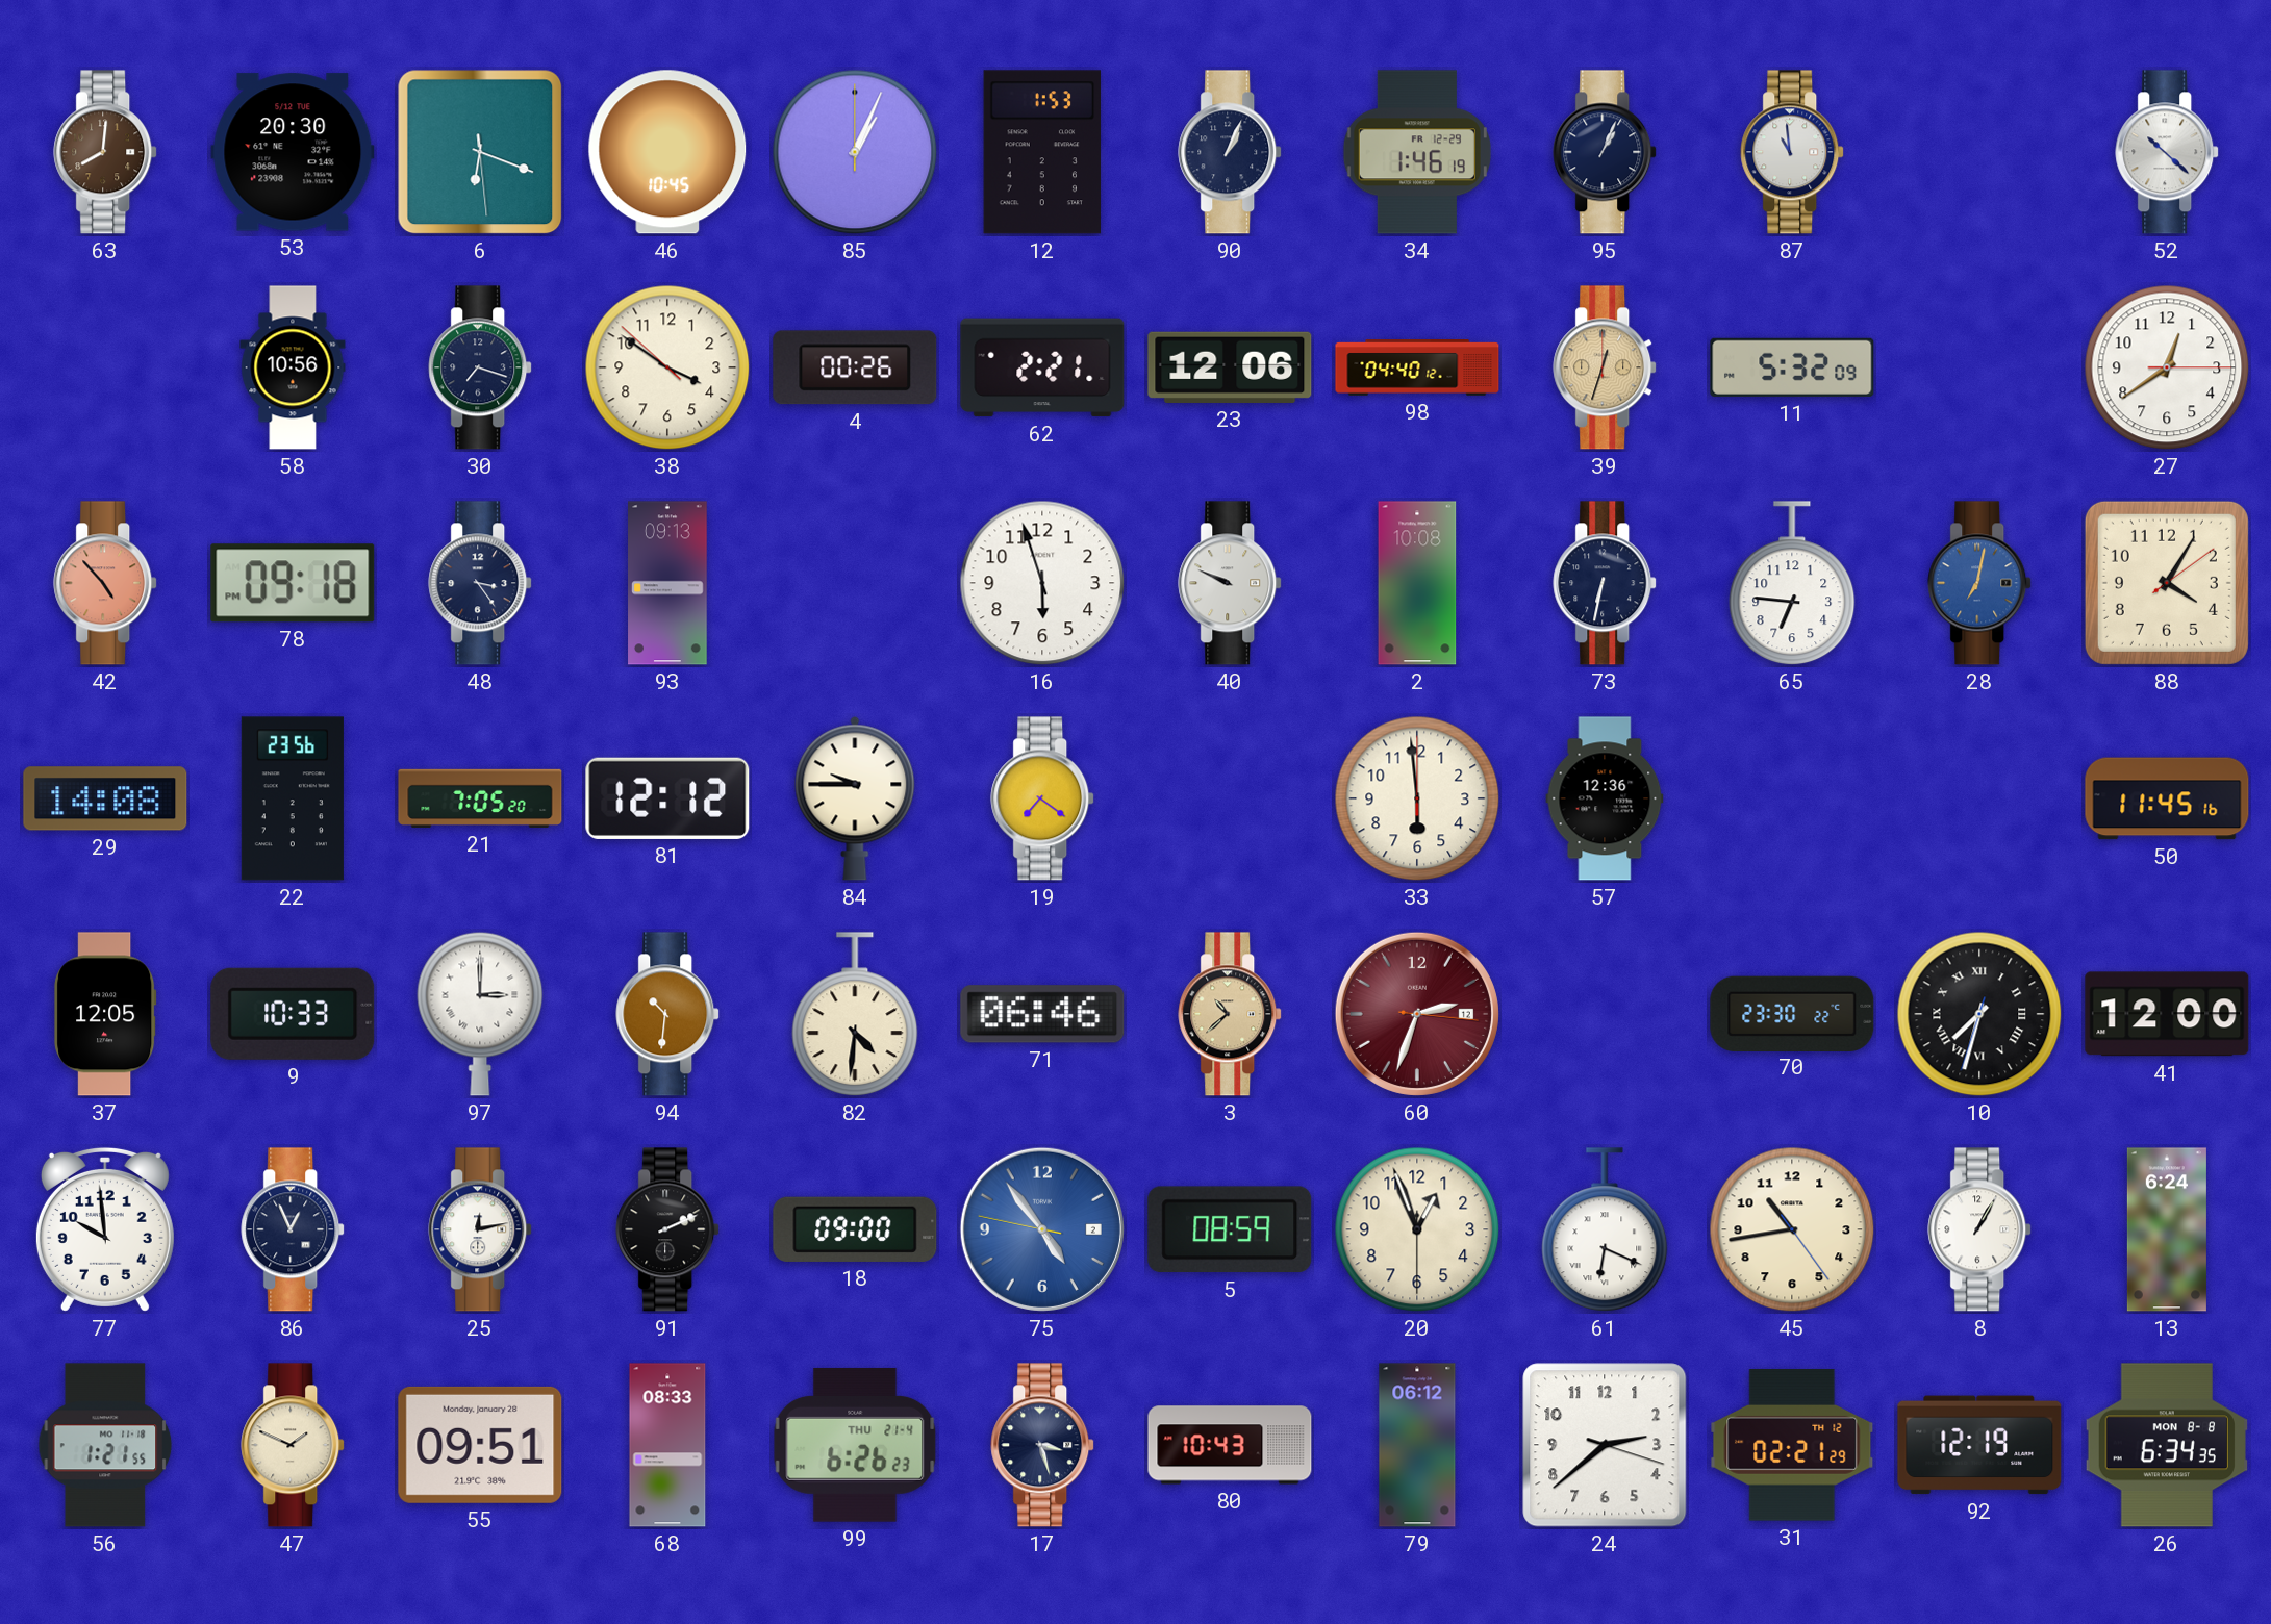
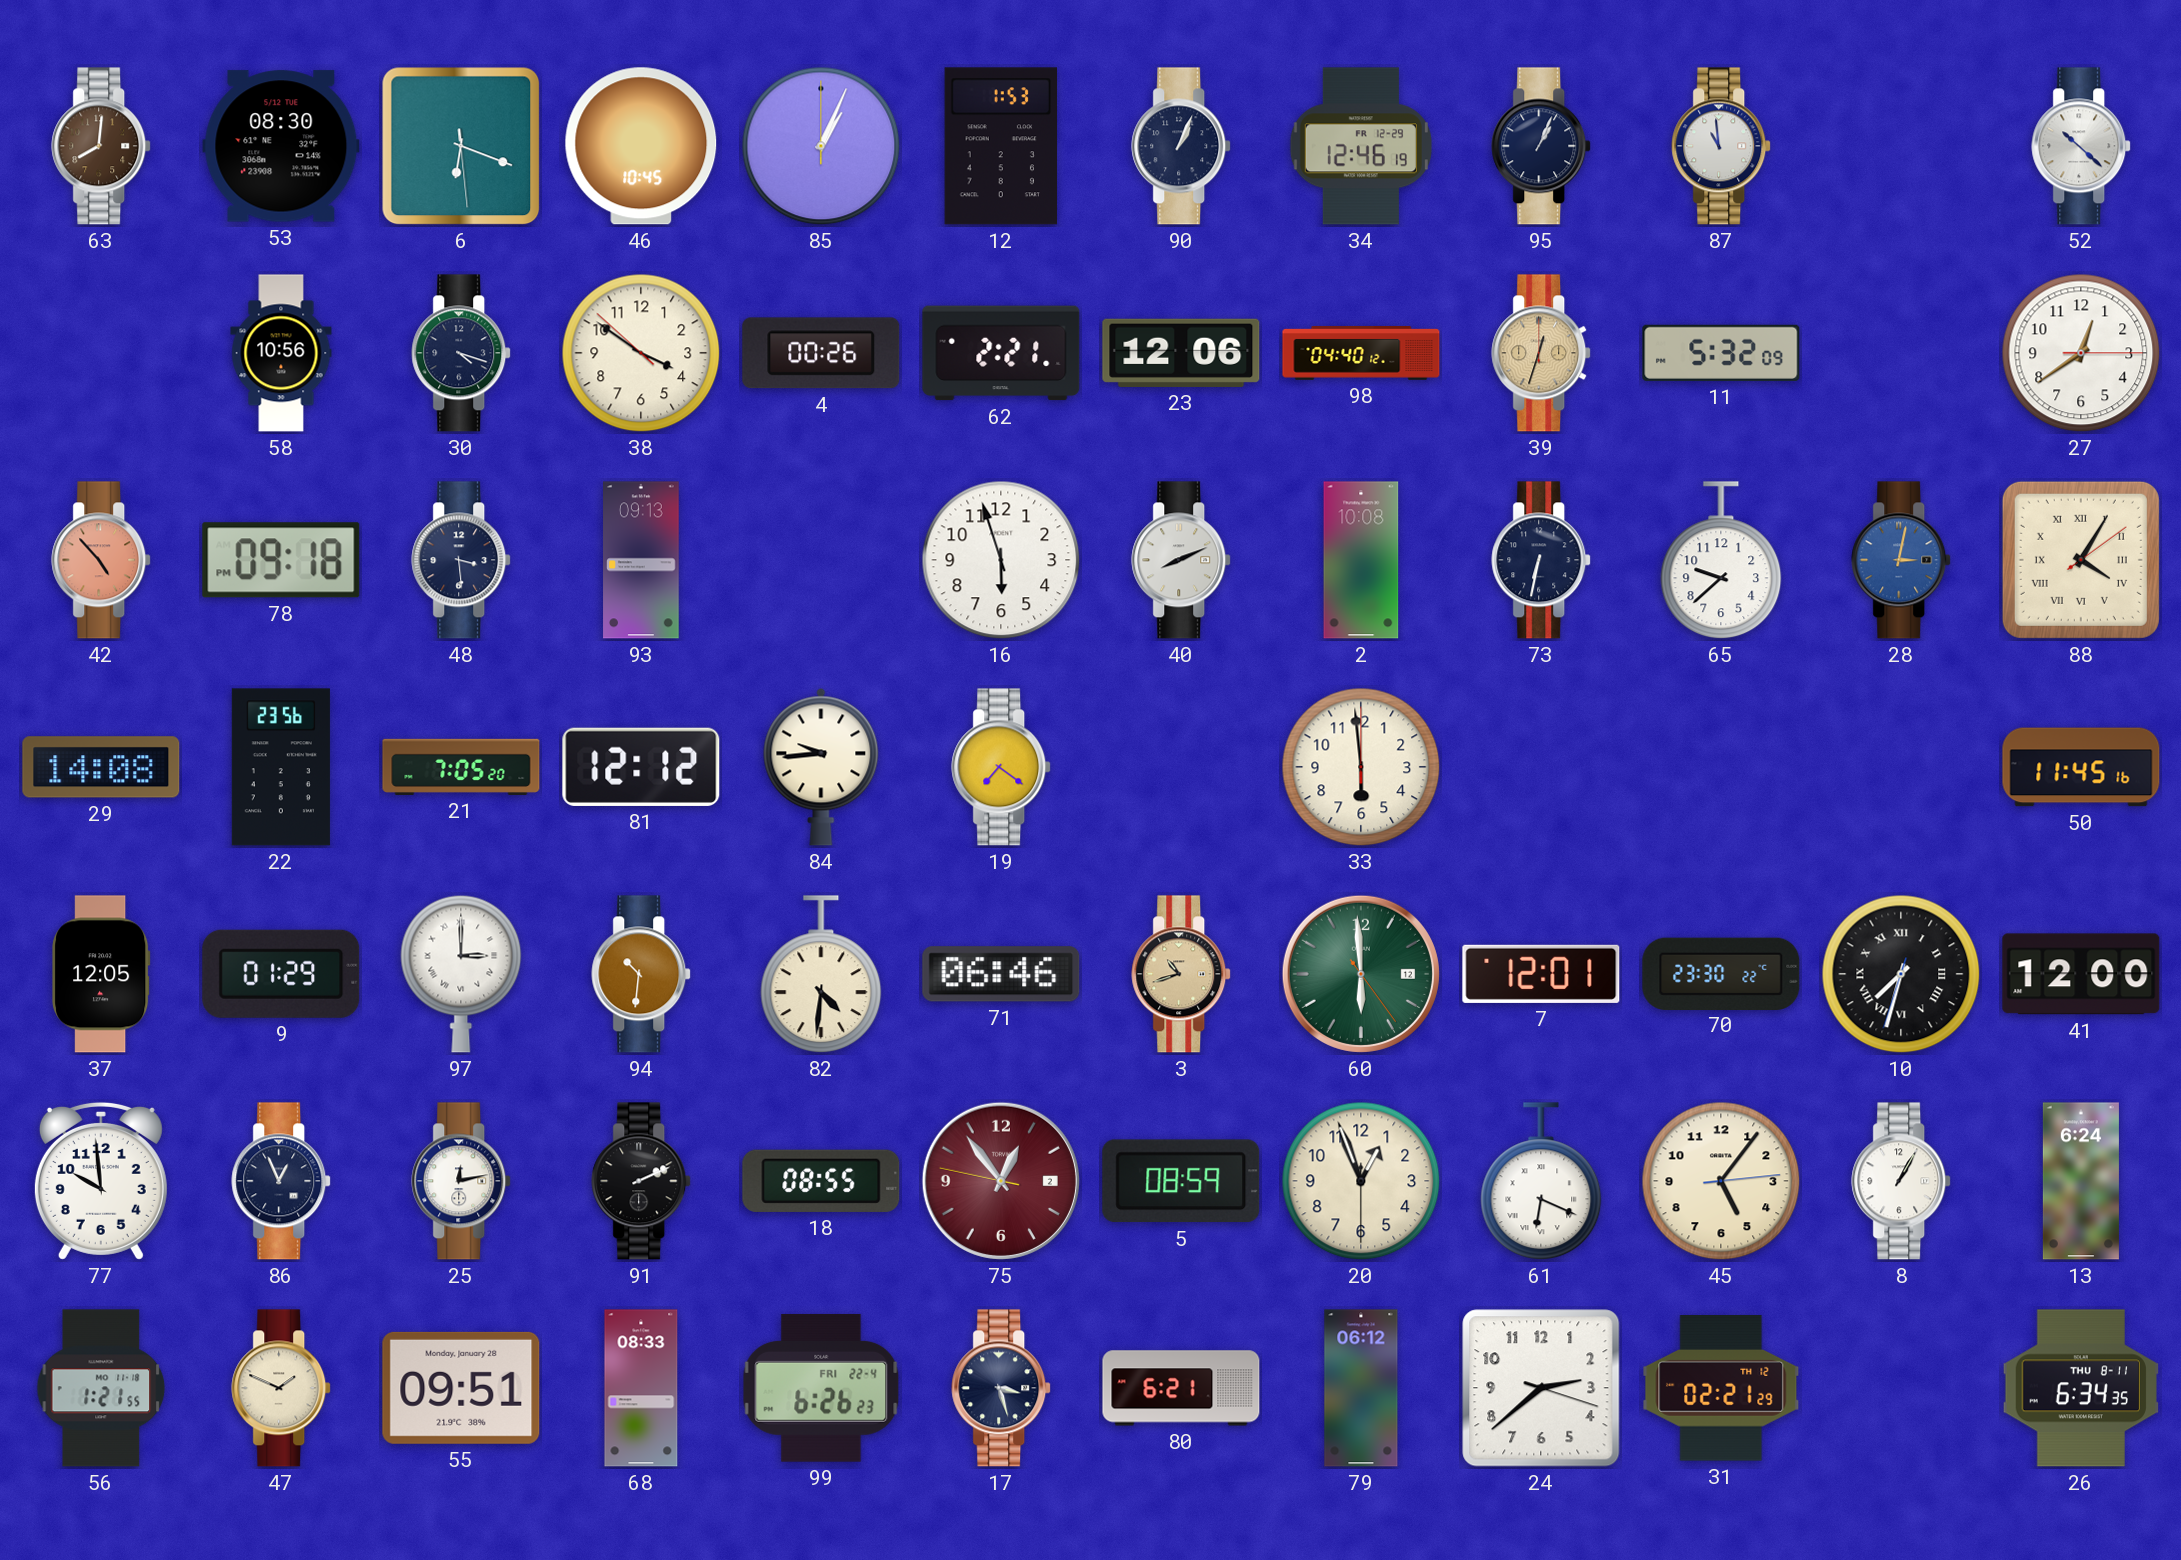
53: 20:30 -> 08:30 (281, 146)
34: 1:46 -> 12:46 (1361, 146)
30: 7:18 -> 4:18 (462, 353)
48: 3:24 -> 3:29 (462, 560)
40: 9:49 -> 8:11 (1182, 560)
65: 6:46 -> 9:38 (1721, 561)
28: 7:02 -> 3:02 (1902, 560)
88 numerals: Arabic -> Roman (2081, 560)
84: 9:45 -> 9:44 (821, 767)
57: 12:36 -> none (1605, 798)
9: 10:33 -> 01:29 (281, 974)
3: 10:38 -> 10:42 (1182, 974)
60: 2:33 -> 5:59 (1361, 974)
60 dial: burgundy -> green (1361, 974)
7: none -> 12:01 (1541, 974)
18: 09:00 -> 08:55 (821, 1181)
75: 4:53 -> 12:53 (1001, 1181)
75 dial: blue -> burgundy (1001, 1181)
45: 10:43 -> 5:06 (1721, 1181)
99 date: THU 21-4 -> FRI 22-4 (821, 1388)
80: 10:43 -> 6:21 (1181, 1388)
92: 12:19 -> none (1979, 1445)
26 date: MON 8-8 -> THU 8-11 (2081, 1388)
